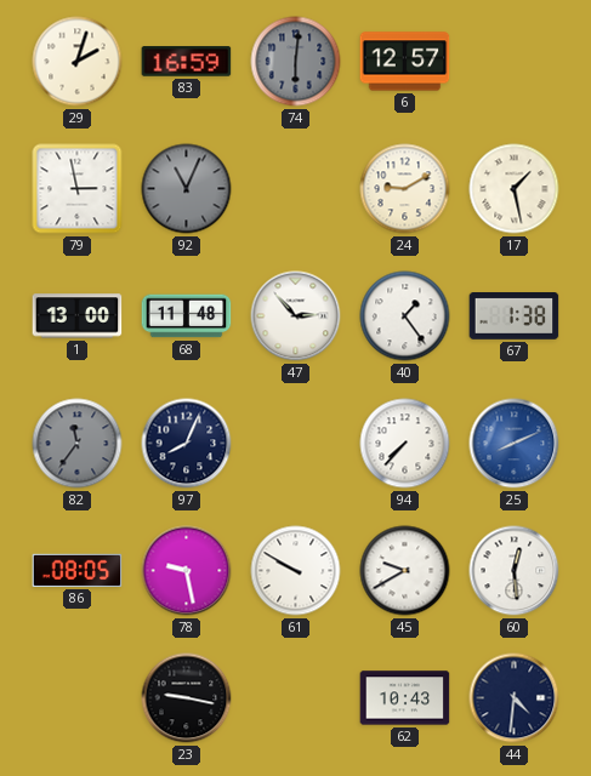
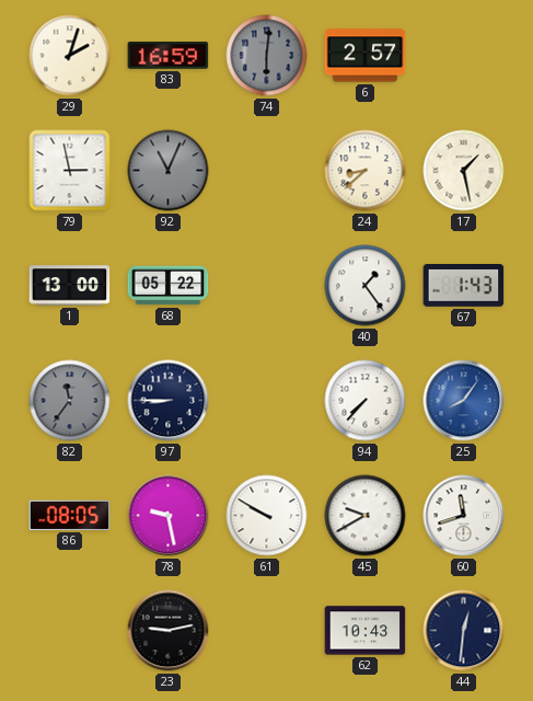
6: 12:57 -> 2:57 (366, 56)
24: 9:10 -> 8:38 (366, 171)
68: 11:48 -> 05:22 (169, 286)
47: 2:53 -> none (296, 316)
67: 1:38 -> 1:43 (464, 286)
97: 8:04 -> 8:45 (169, 401)
25: 8:11 -> 8:06 (464, 401)
60: 12:29 -> 11:42 (464, 516)
23: 9:17 -> 9:13 (169, 631)
44: 4:31 -> 12:31 (464, 631)
